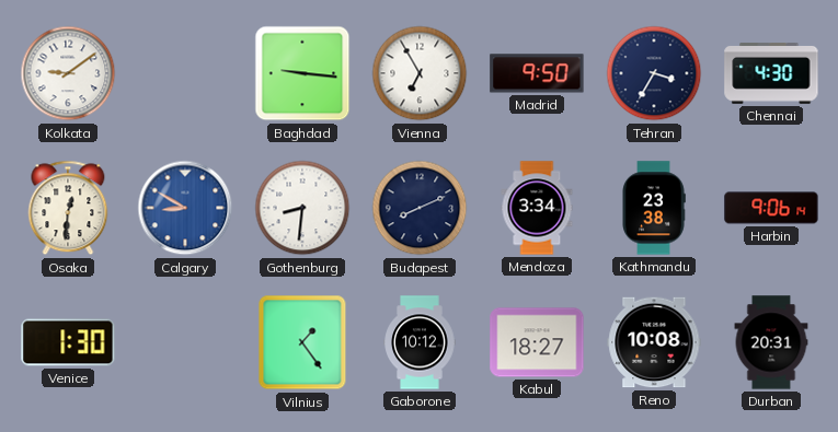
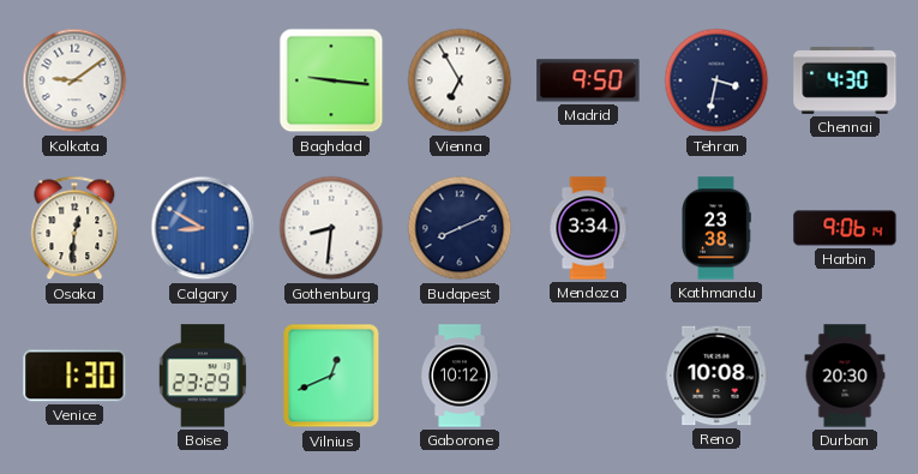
Tehran: 3:35 -> 3:32 (716, 80)
Boise: none -> 23:29 (203, 376)
Vilnius: 1:24 -> 12:41 (331, 376)
Kabul: 18:27 -> none (537, 342)
Durban: 20:31 -> 20:30 (845, 376)
